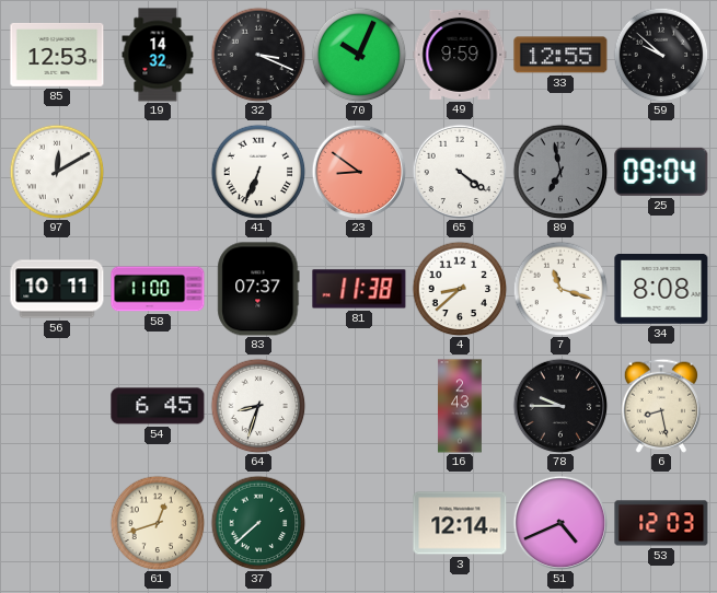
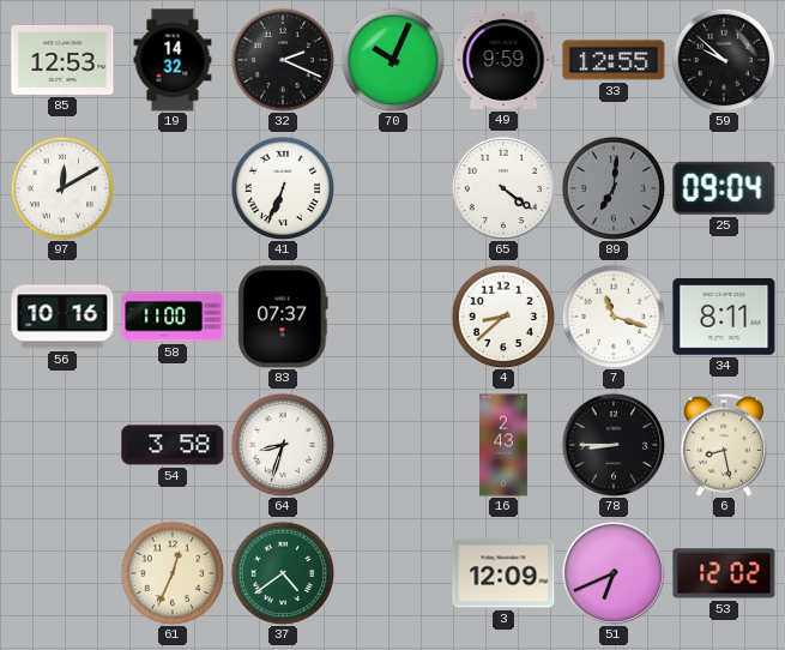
32: 3:19 -> 2:19 (283, 60)
23: 8:51 -> none (359, 172)
89: 6:58 -> 7:01 (614, 188)
56: 10:11 -> 10:16 (62, 317)
81: 11:38 -> none (359, 289)
34: 8:08 -> 8:11 (724, 318)
54: 6:45 -> 3:58 (173, 445)
78: 9:45 -> 8:45 (614, 445)
61: 12:42 -> 12:34 (173, 573)
37: 7:38 -> 4:39 (283, 573)
3: 12:14 -> 12:09 (503, 573)
51: 4:41 -> 6:41 (614, 573)
53: 12:03 -> 12:02 (724, 573)
